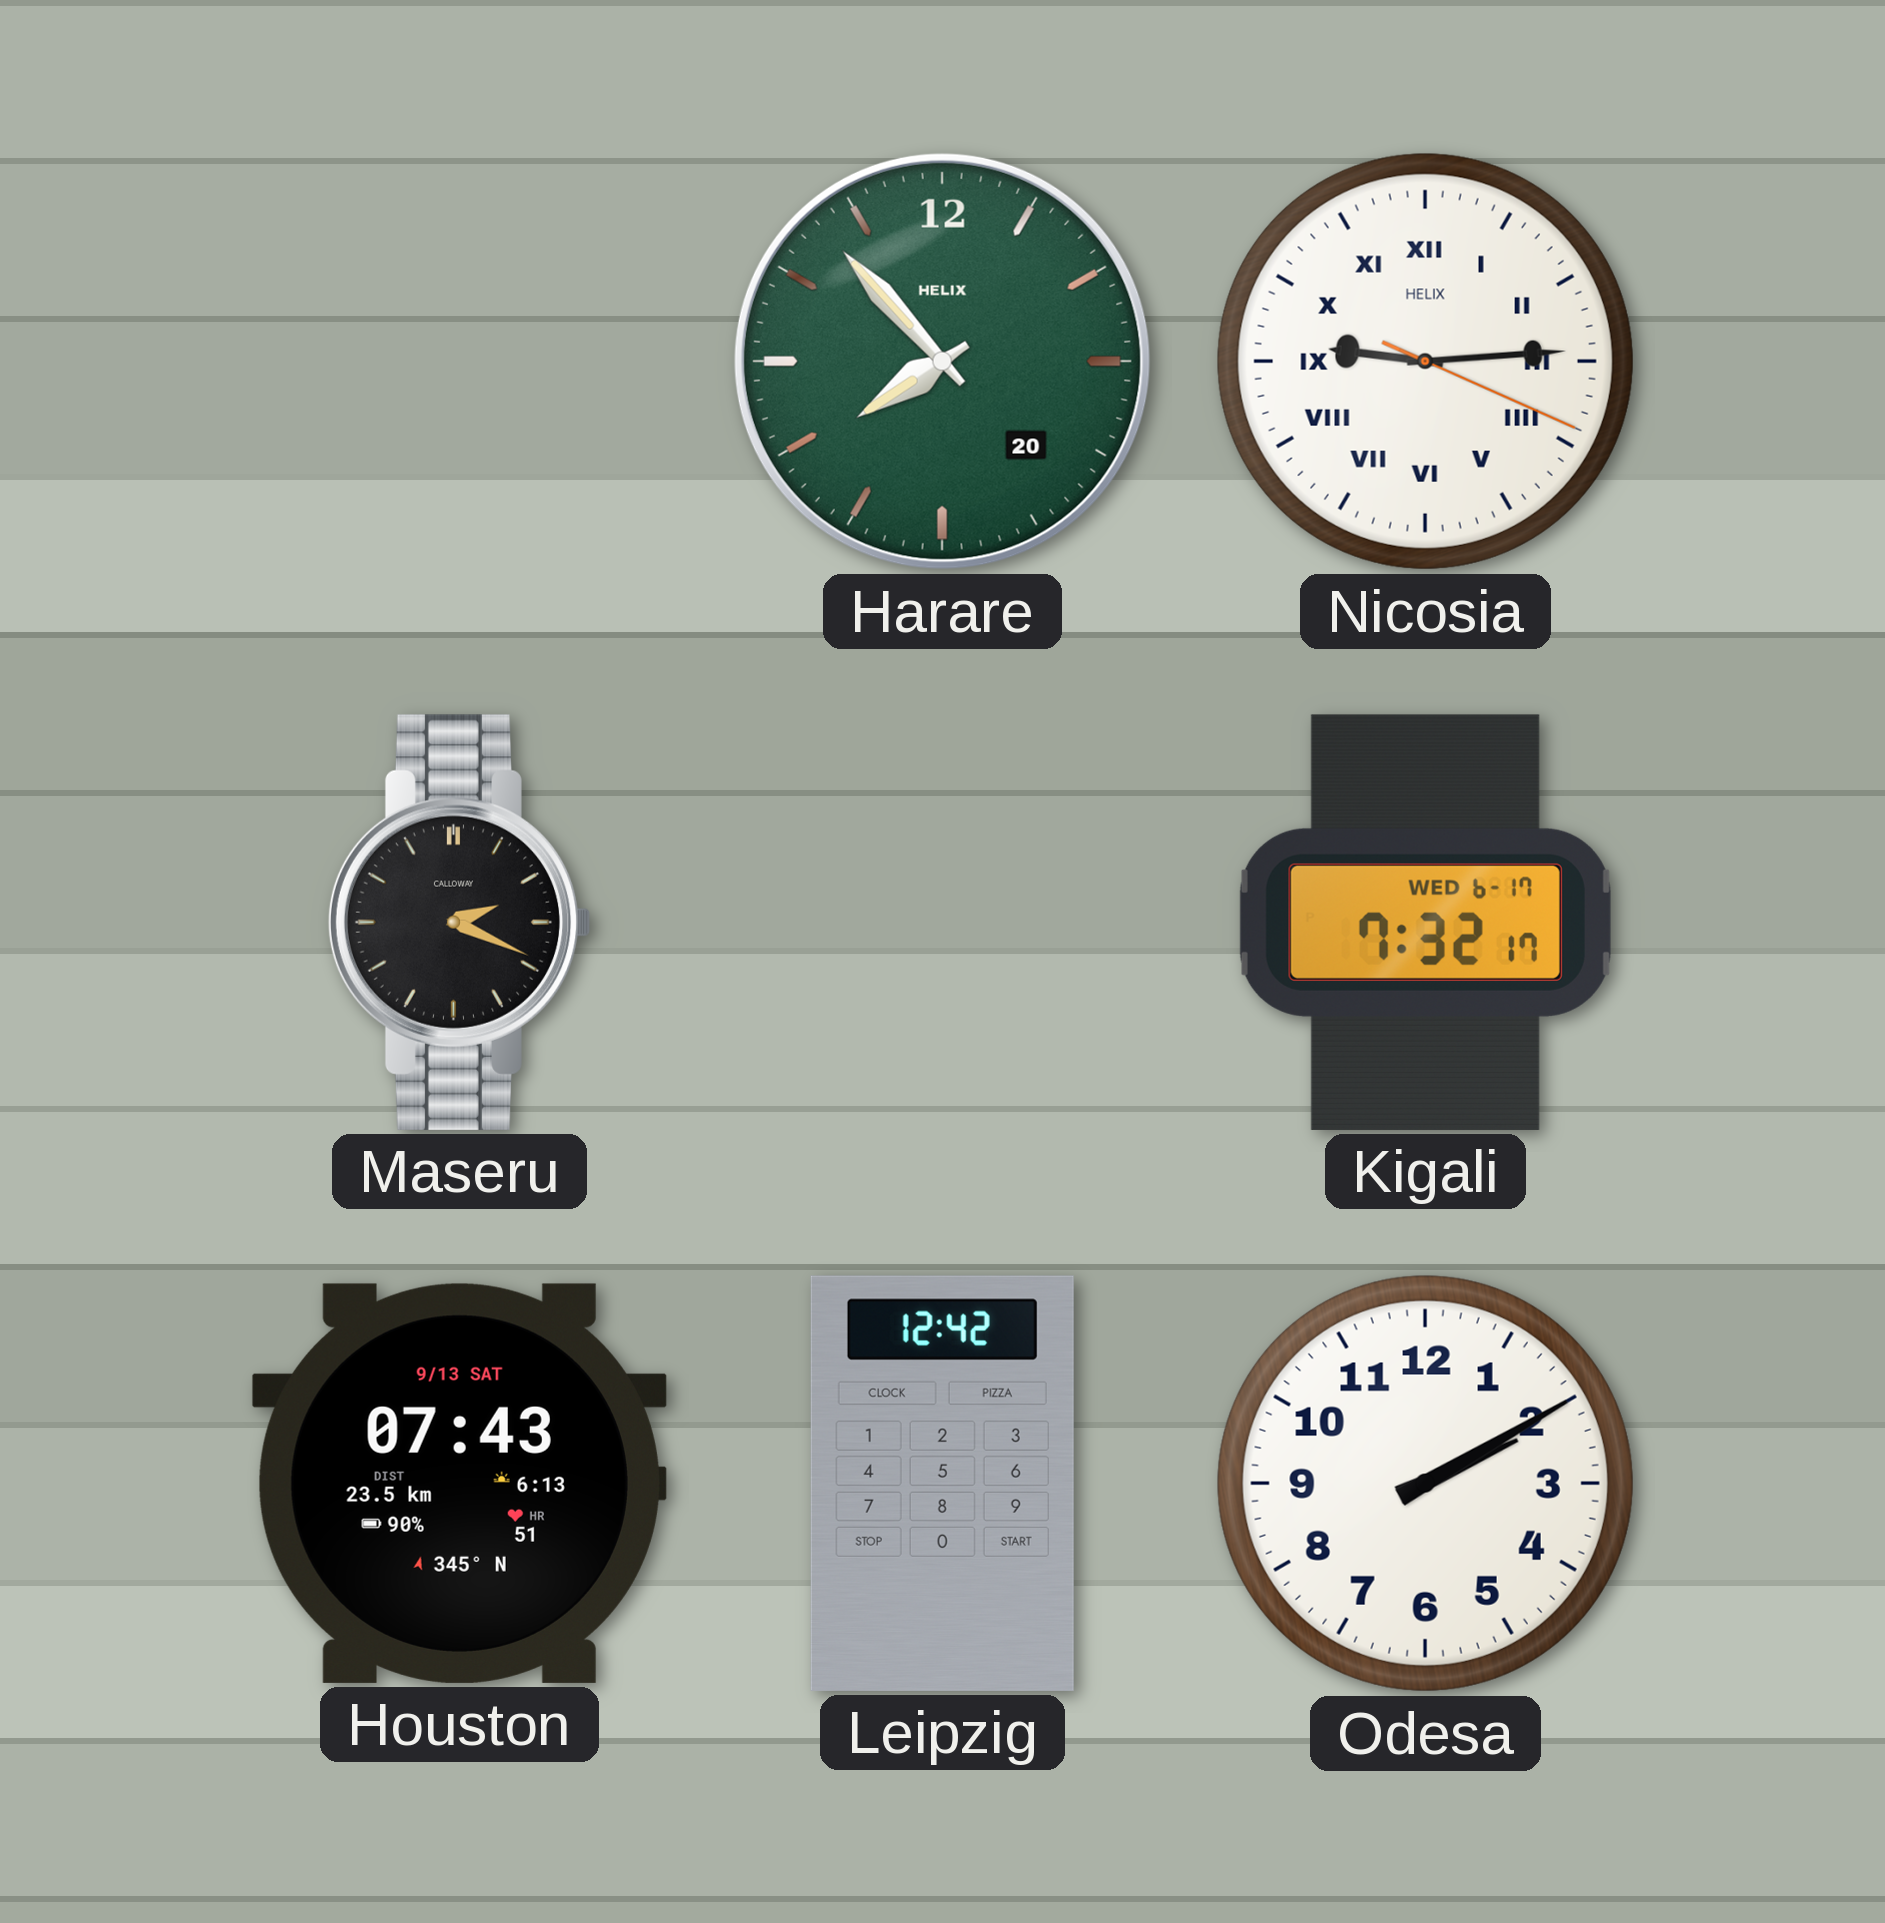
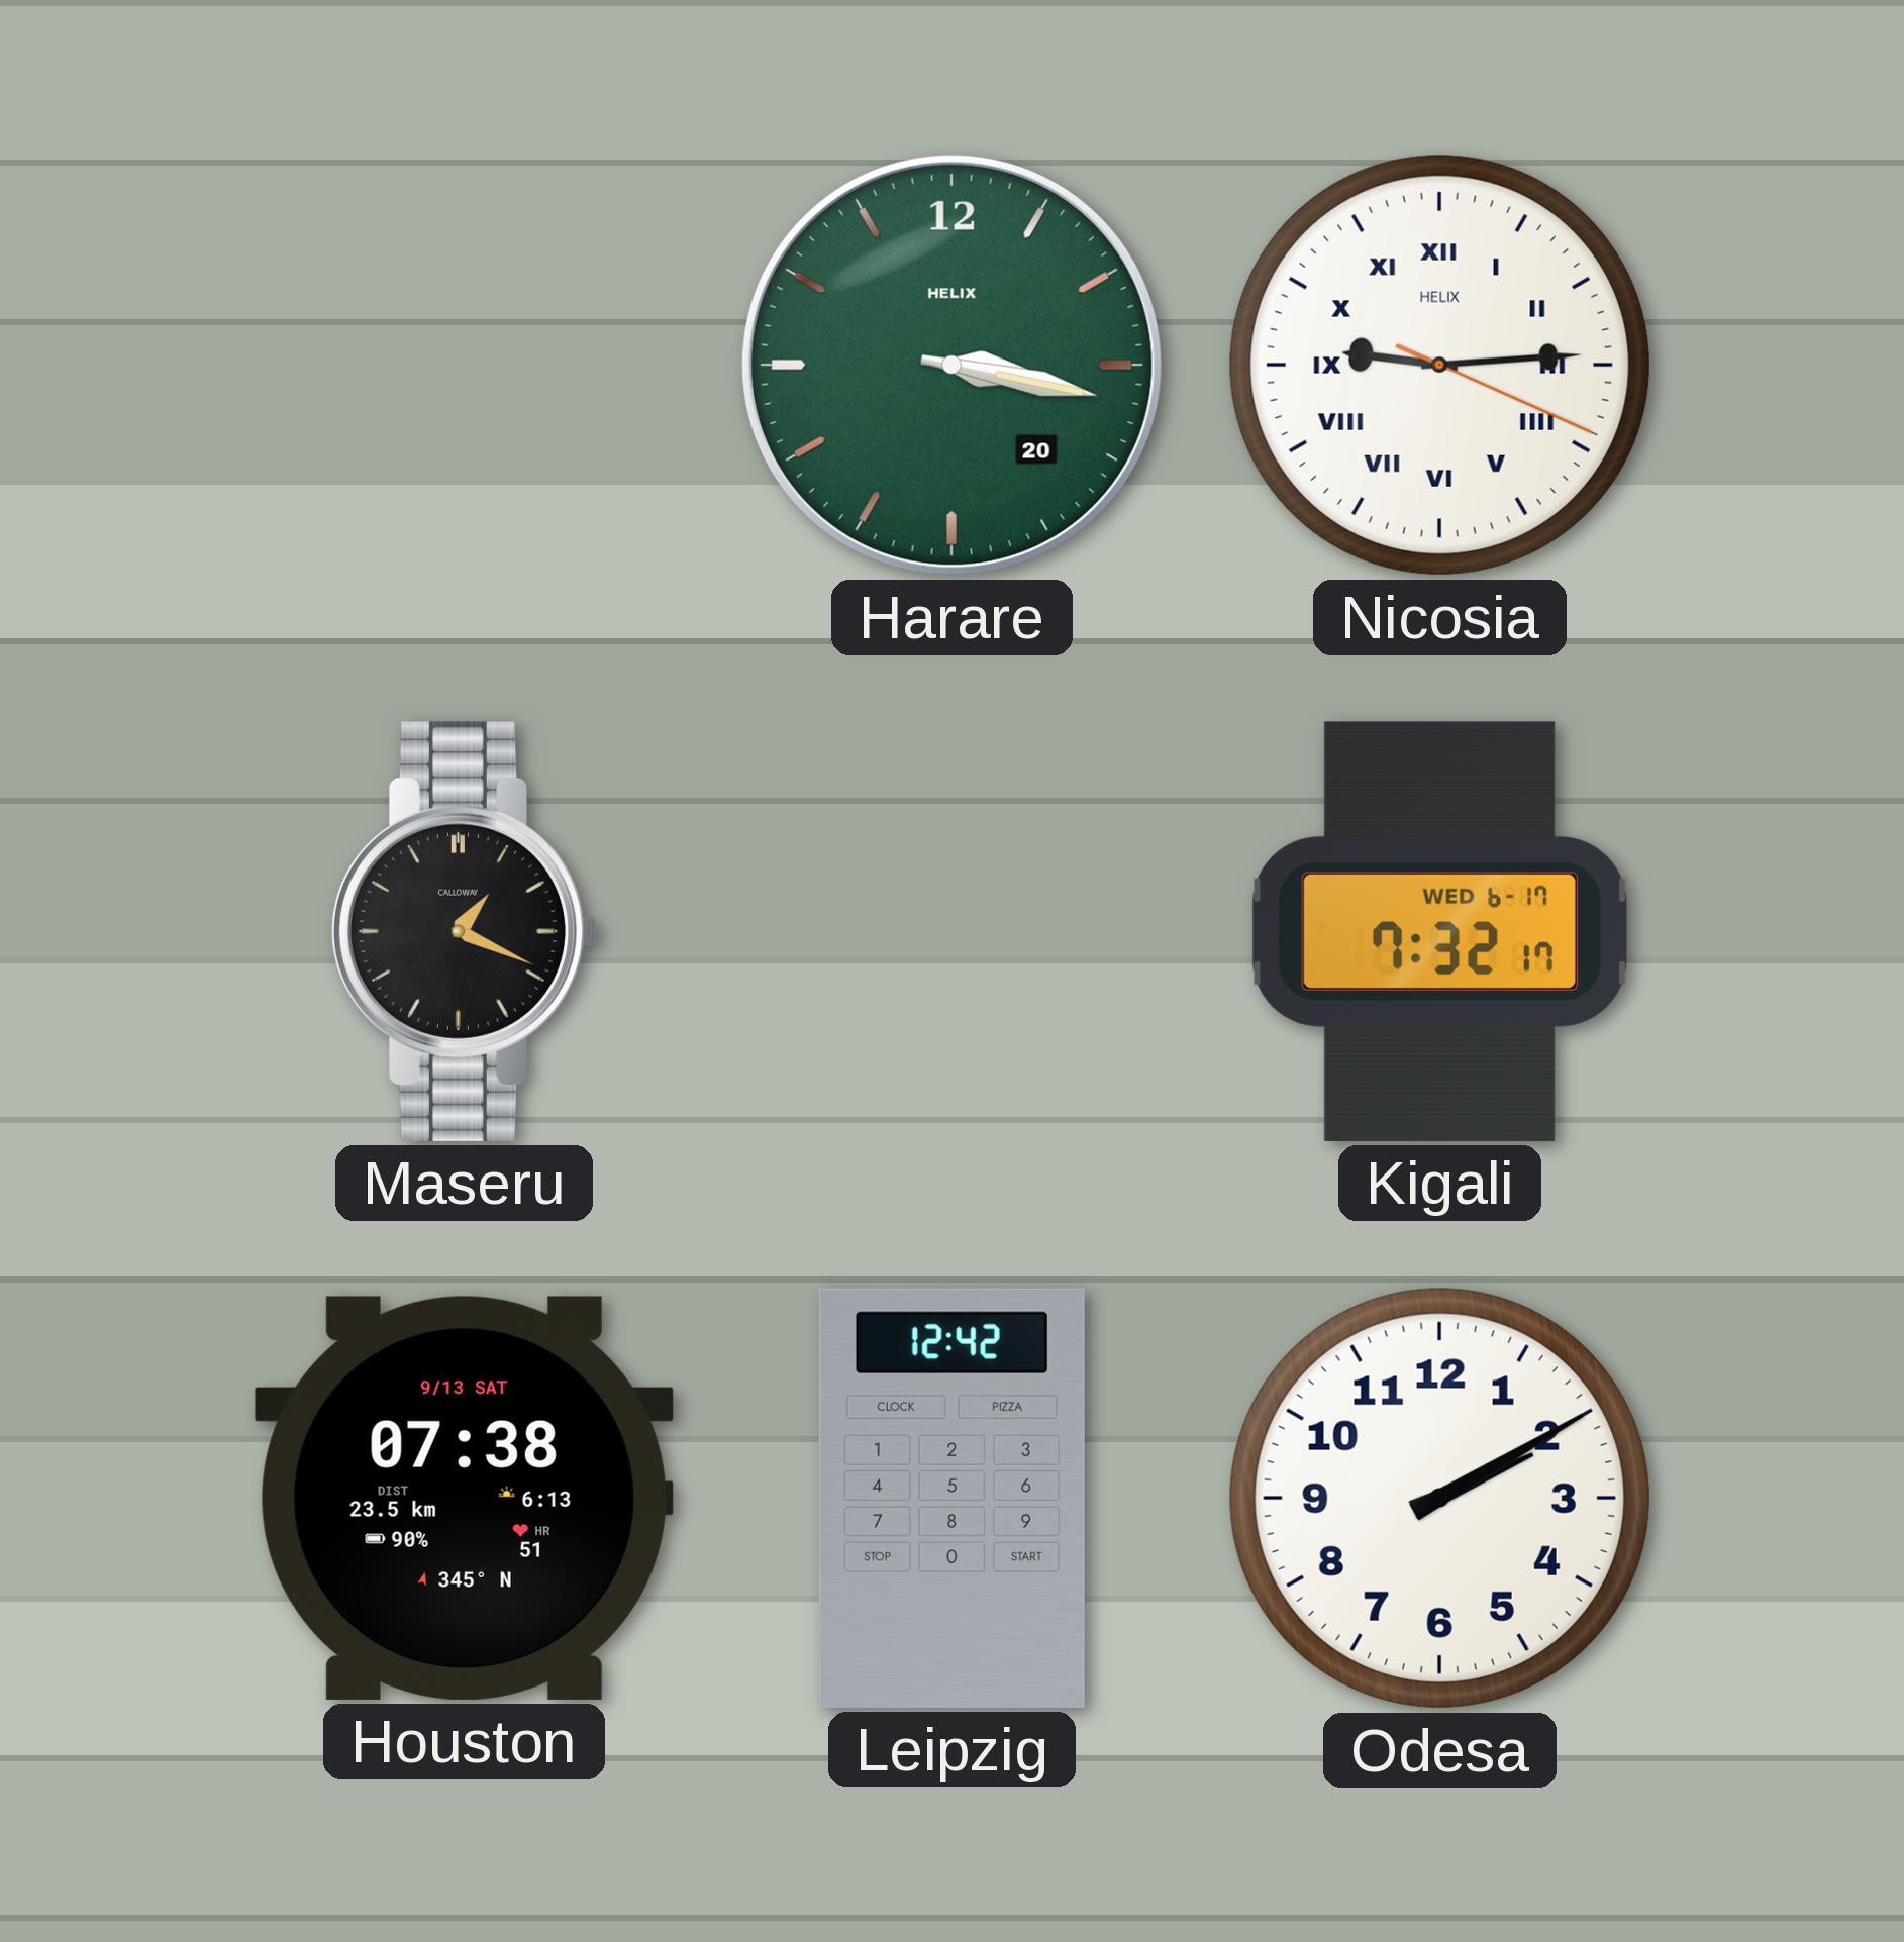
Harare: 7:53 -> 3:17 (951, 365)
Maseru: 2:19 -> 1:19 (464, 931)
Houston: 07:43 -> 07:38 (464, 1498)
